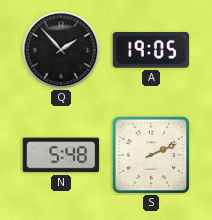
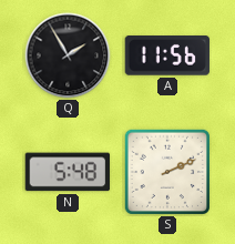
Q: 1:53 -> 1:55 (68, 55)
A: 19:05 -> 11:56 (167, 57)
